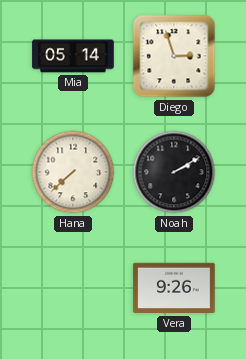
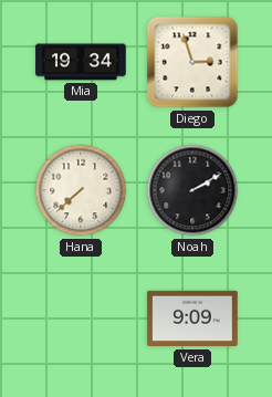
Mia: 05:14 -> 19:34 (81, 62)
Vera: 9:26 -> 9:09 (192, 318)
